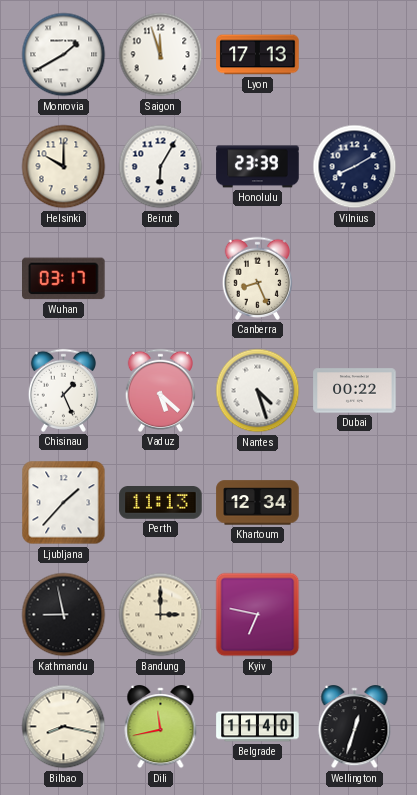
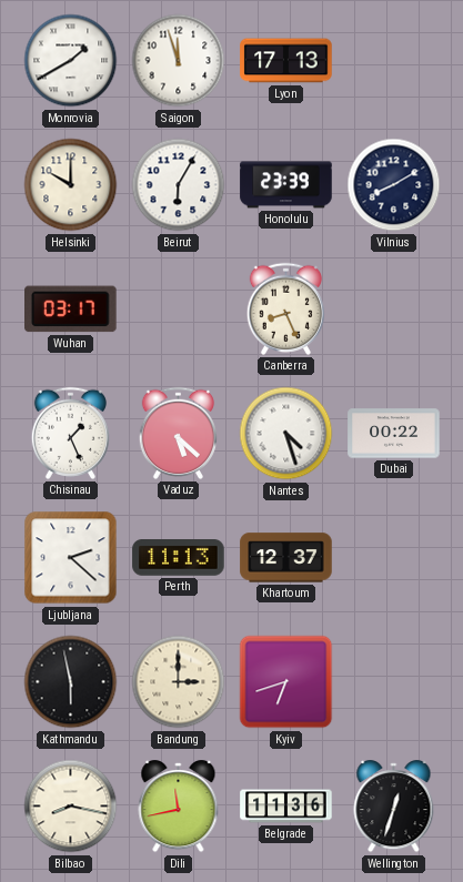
Ljubljana: 1:37 -> 2:22 (71, 558)
Khartoum: 12:34 -> 12:37 (286, 558)
Kathmandu: 8:58 -> 5:58 (71, 682)
Kyiv: 6:47 -> 6:42 (286, 682)
Belgrade: 11:40 -> 11:36 (286, 807)
